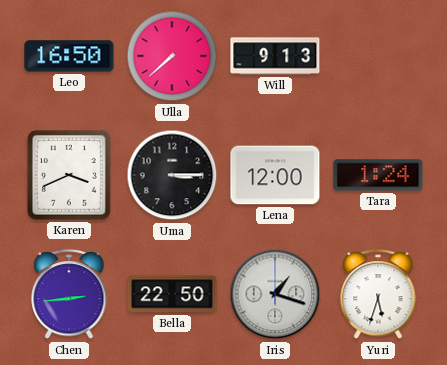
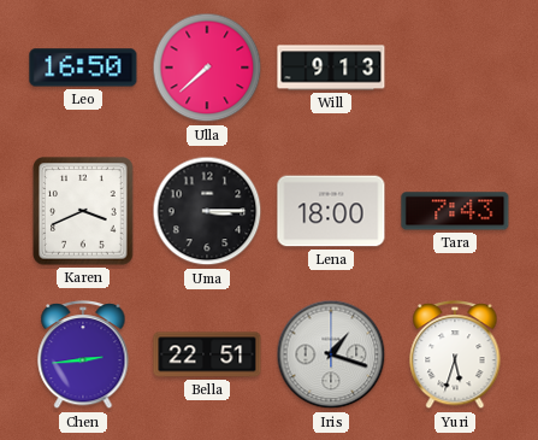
Lena: 12:00 -> 18:00 (331, 211)
Tara: 1:24 -> 7:43 (455, 211)
Bella: 22:50 -> 22:51 (207, 354)
